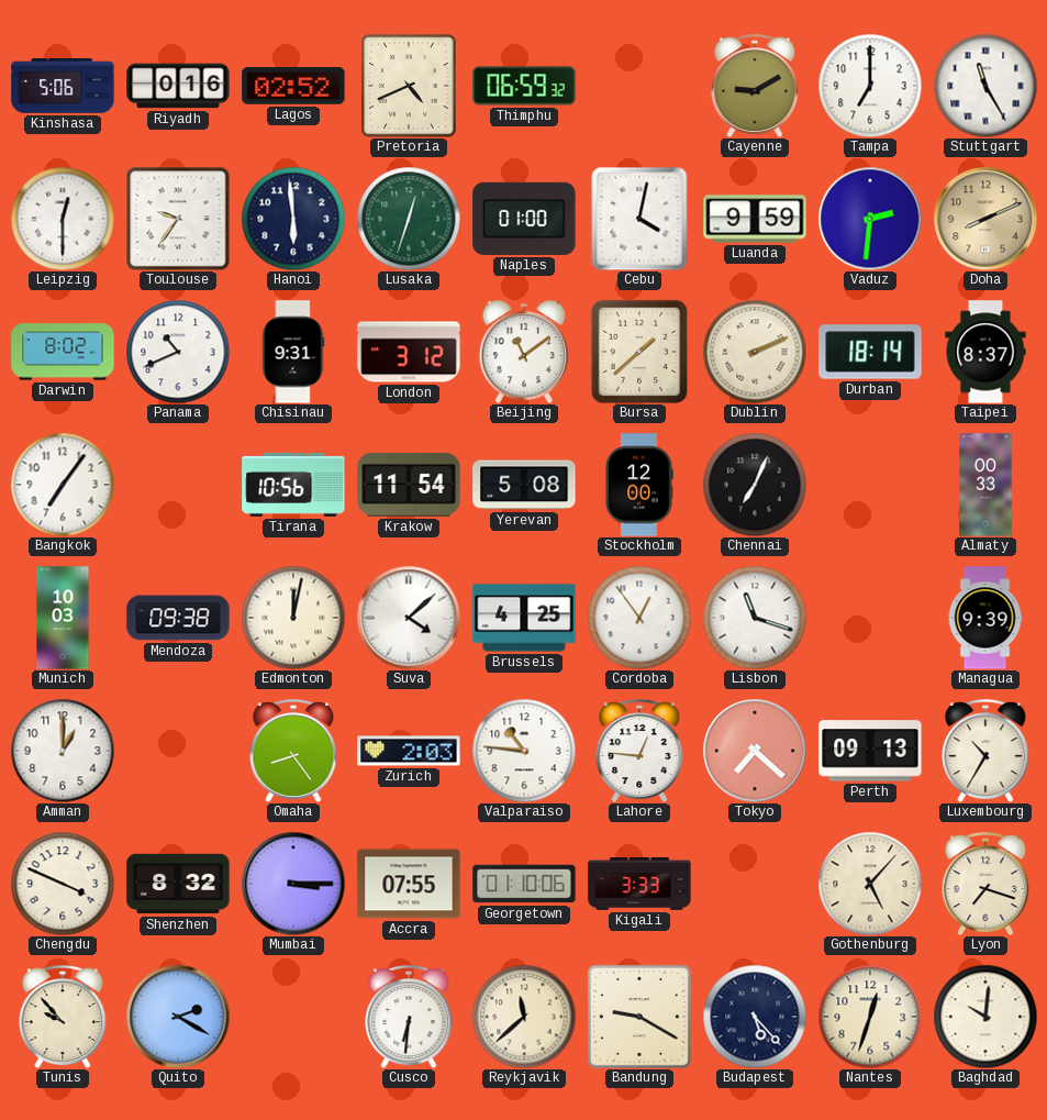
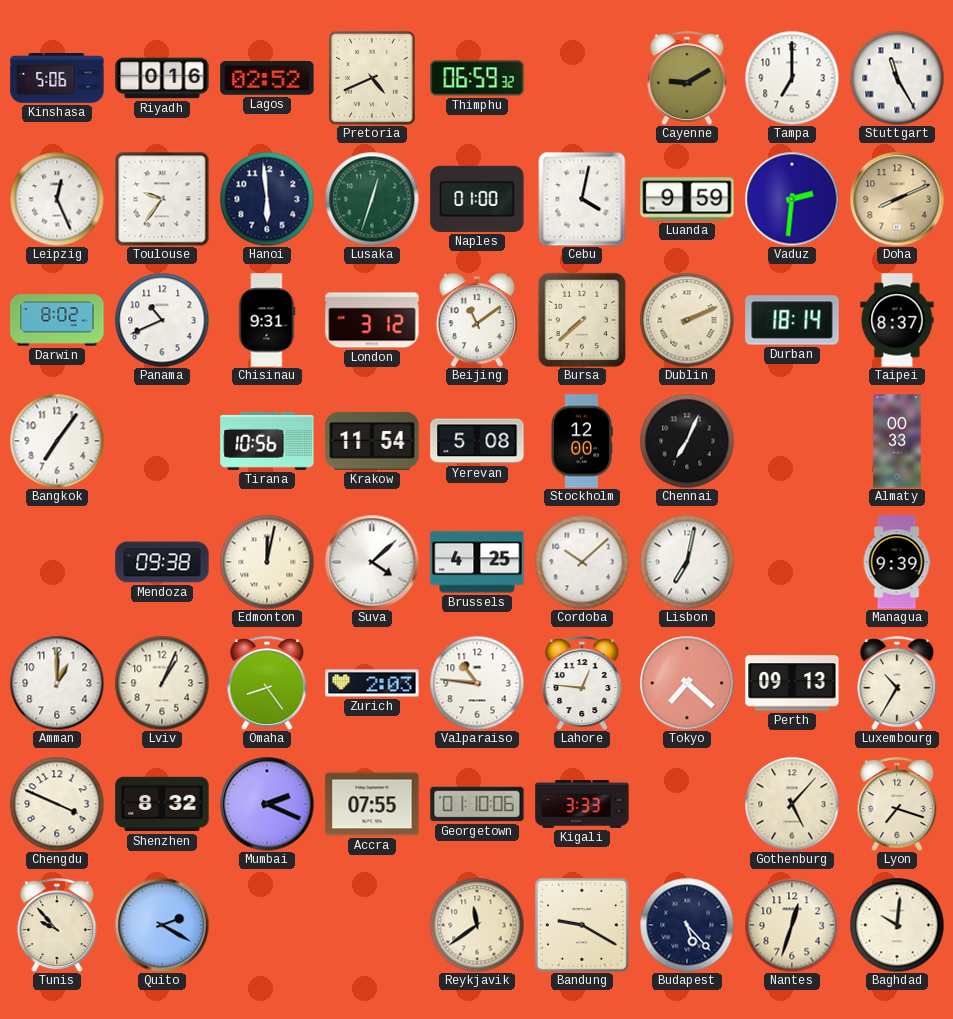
Leipzig: 12:30 -> 12:26 (57, 199)
Bursa: 1:38 -> 7:38 (582, 320)
Munich: 10:03 -> none (63, 618)
Cordoba: 12:54 -> 10:08 (582, 562)
Lisbon: 11:18 -> 7:02 (687, 562)
Lviv: none -> 1:04 (162, 683)
Mumbai: 3:15 -> 2:19 (267, 804)
Cusco: 6:31 -> none (409, 1017)
Reykjavik: 11:38 -> 11:39 (477, 925)
